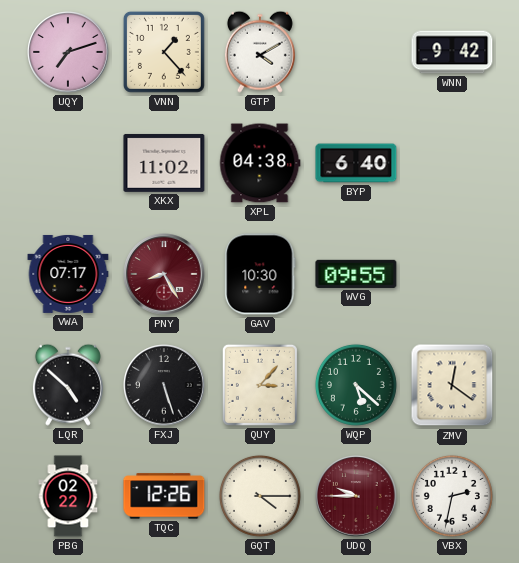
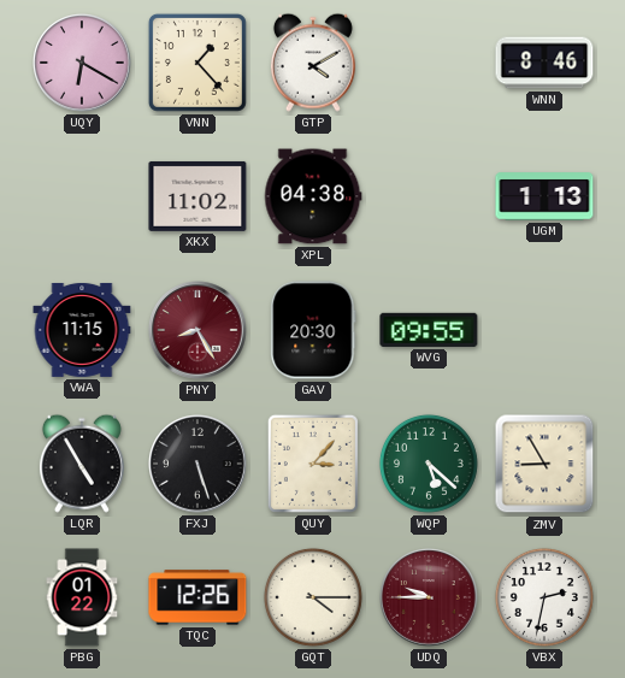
UQY: 7:12 -> 6:20 (82, 63)
WNN: 9:42 -> 8:46 (544, 63)
BYP: 6:40 -> none (356, 163)
UGM: none -> 1:13 (544, 196)
VWA: 07:17 -> 11:15 (82, 330)
GAV: 10:30 -> 20:30 (313, 330)
LQR: 4:52 -> 4:55 (82, 464)
ZMV: 12:21 -> 8:55 (544, 464)
PBG: 02:22 -> 01:22 (82, 597)
